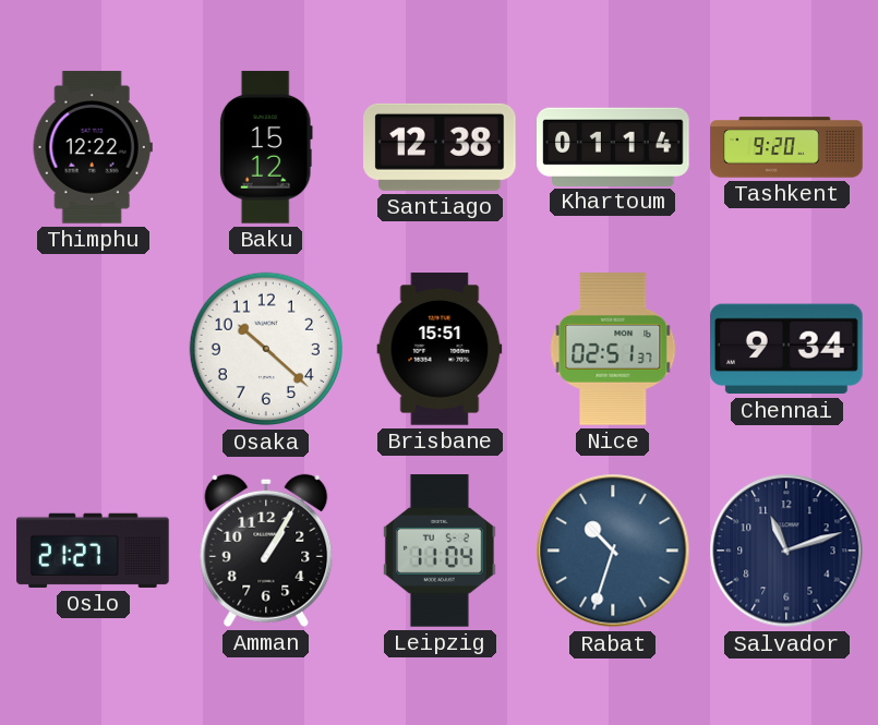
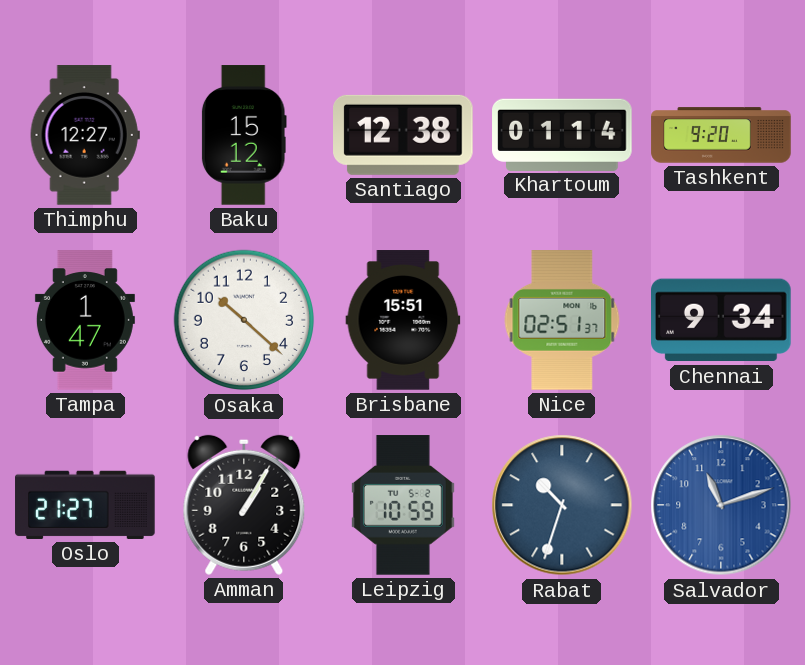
Thimphu: 12:22 -> 12:27 (85, 135)
Tampa: none -> 1:47 (85, 320)
Leipzig: 11:04 -> 10:59 (403, 505)
Salvador dial: navy -> blue (721, 505)
